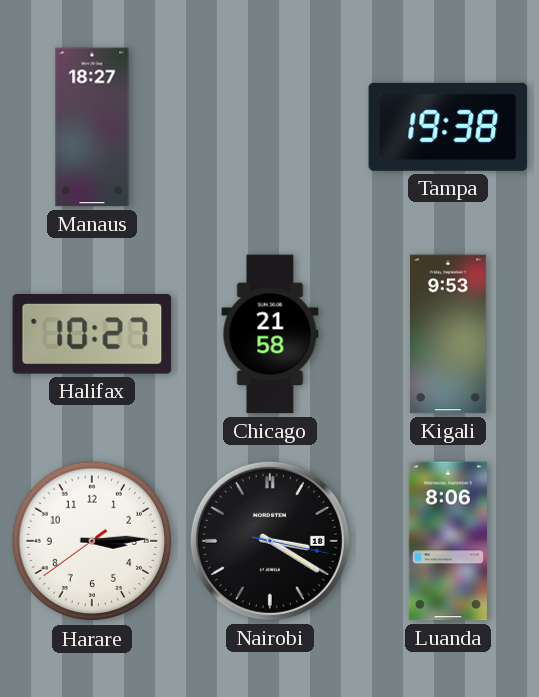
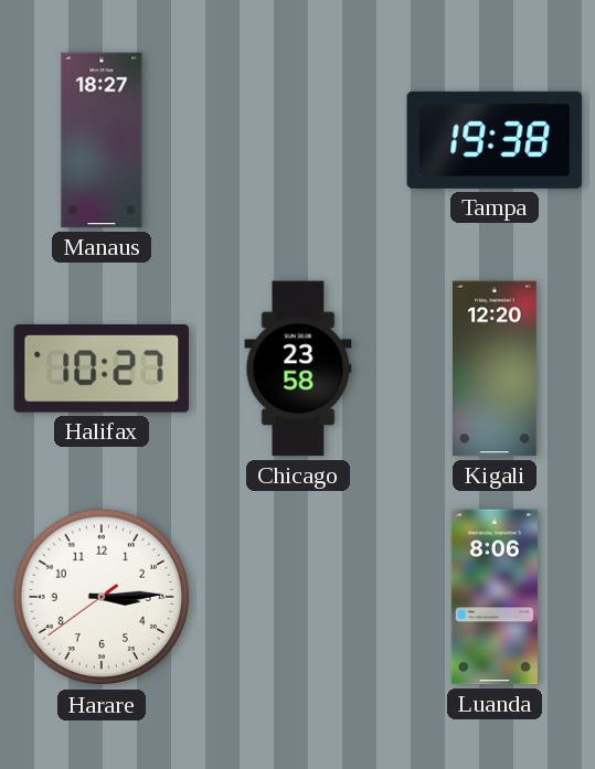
Chicago: 21:58 -> 23:58 (298, 369)
Kigali: 9:53 -> 12:20 (496, 369)
Nairobi: 3:20 -> none (270, 541)
